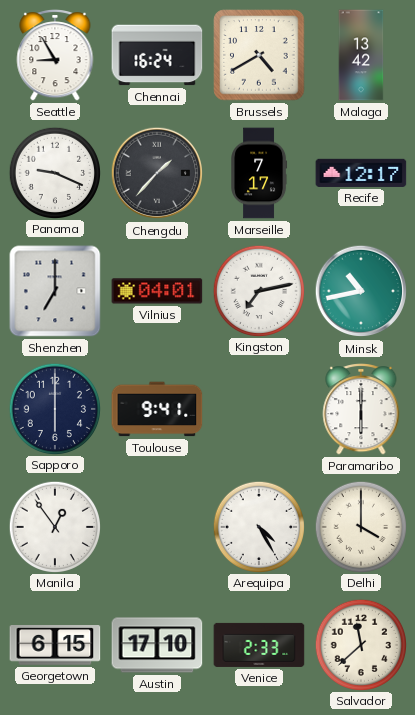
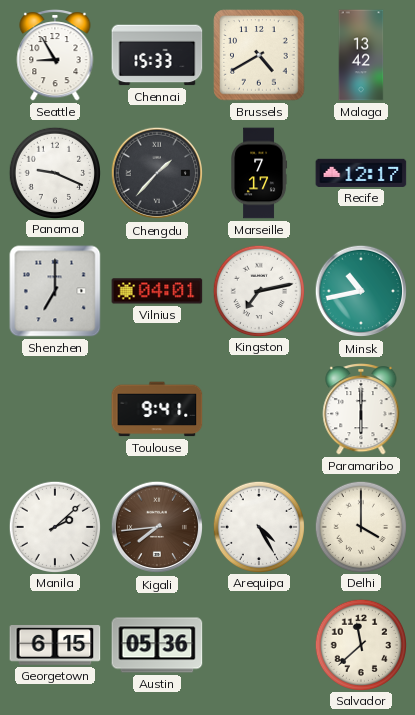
Chennai: 16:24 -> 15:33 (157, 55)
Sapporo: 6:00 -> none (54, 408)
Manila: 12:54 -> 2:08 (54, 526)
Kigali: none -> 7:44 (157, 527)
Austin: 17:10 -> 05:36 (157, 645)
Venice: 2:33 -> none (259, 645)
